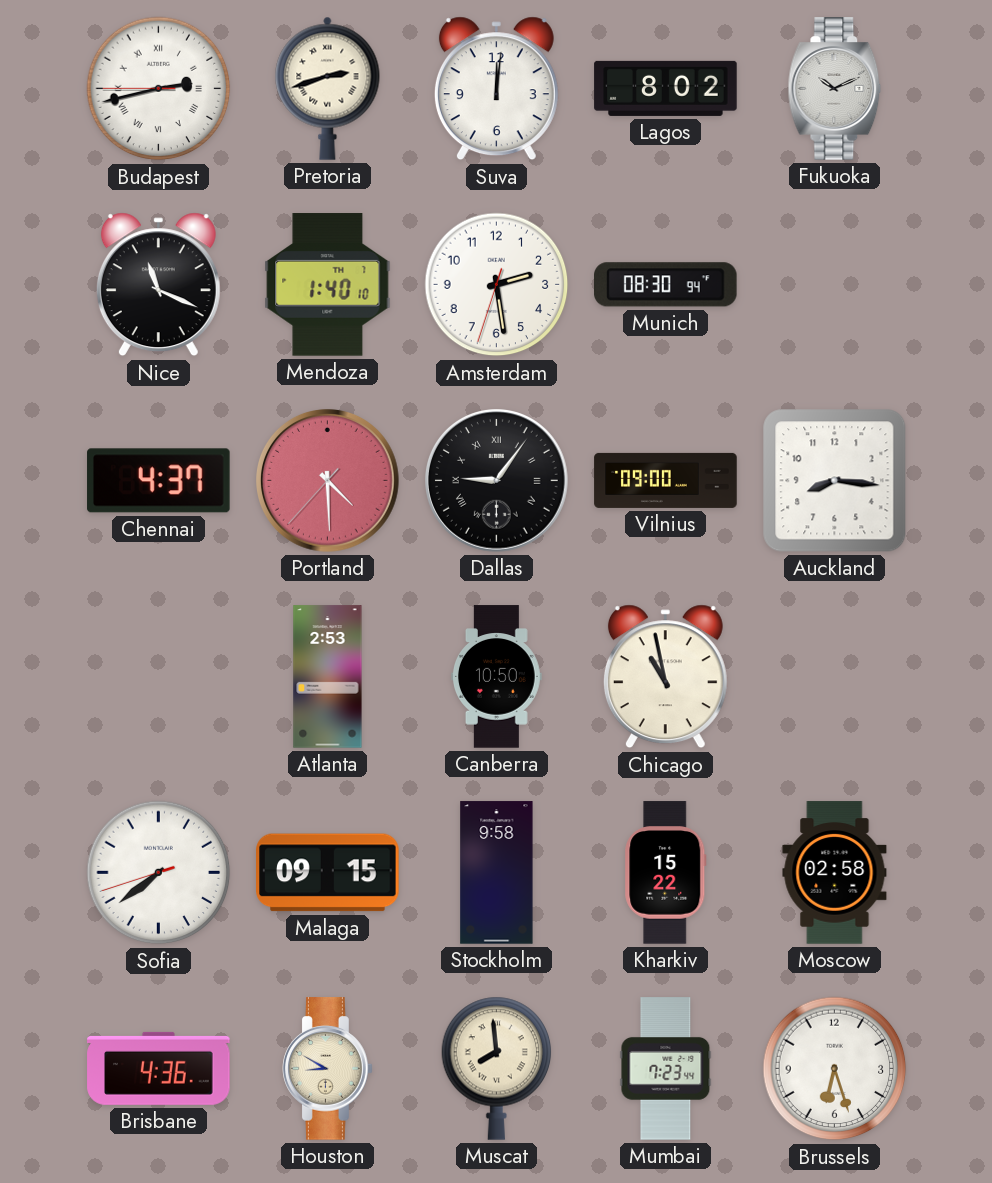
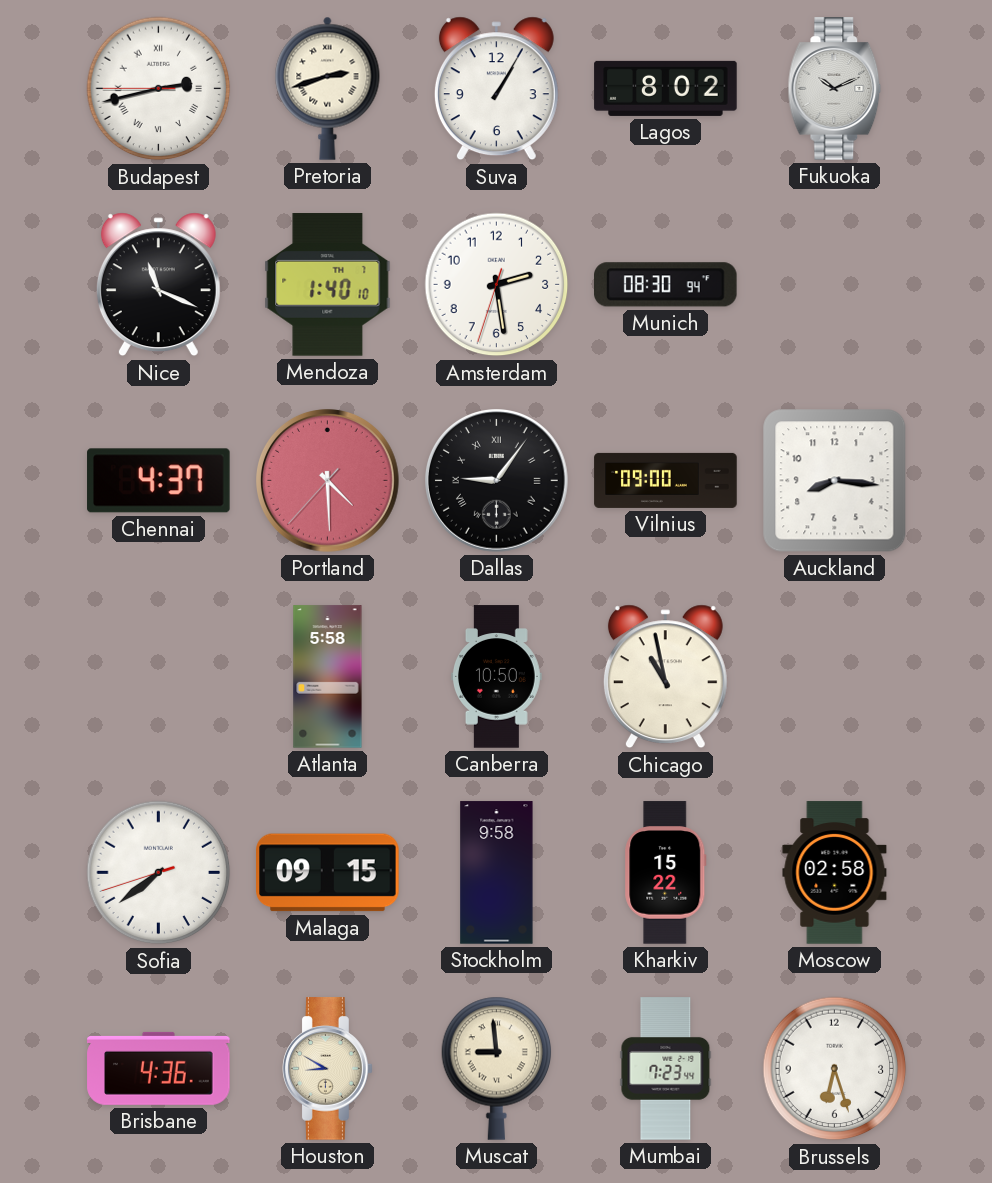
Suva: 12:01 -> 1:05 (496, 89)
Atlanta: 2:53 -> 5:58 (328, 677)
Muscat: 7:59 -> 8:59 (497, 1068)
